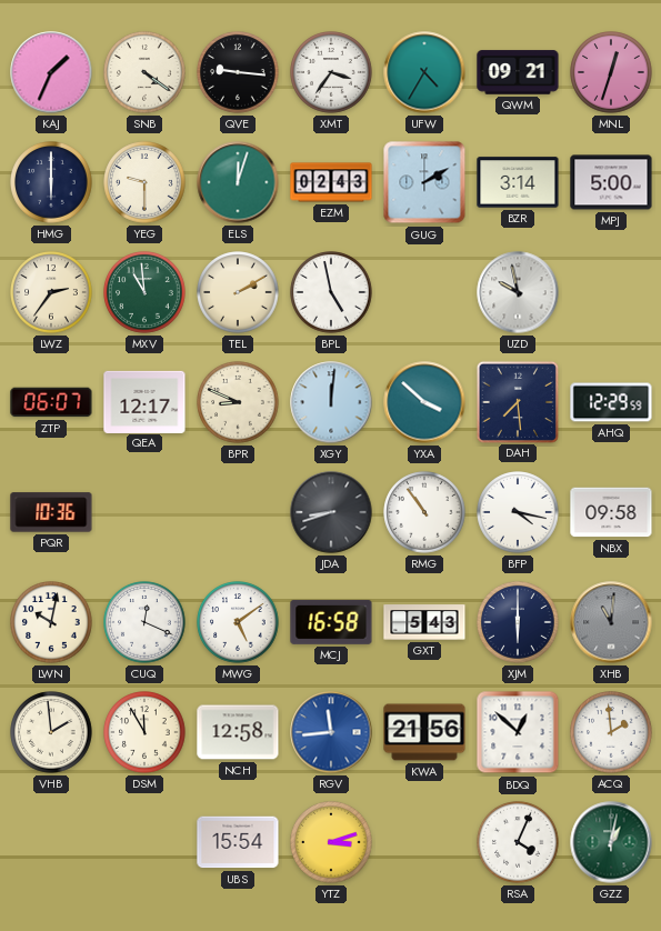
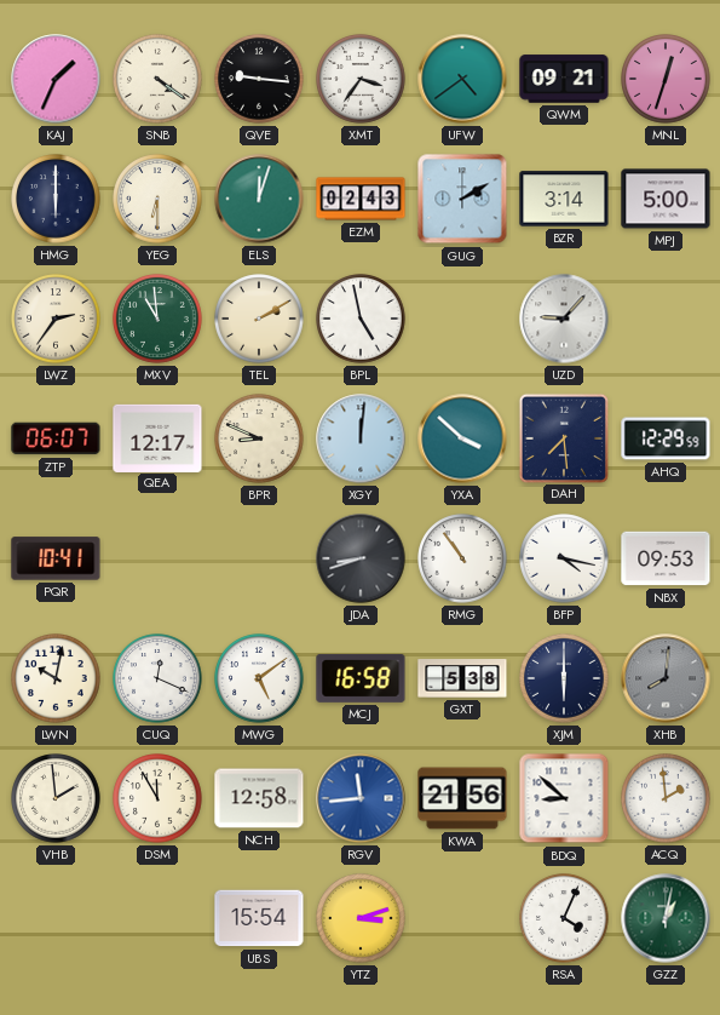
UFW: 4:35 -> 4:39 (462, 79)
YEG: 9:30 -> 6:30 (157, 199)
UZD: 9:58 -> 9:07 (564, 319)
PQR: 10:36 -> 10:41 (56, 558)
NBX: 09:58 -> 09:53 (666, 558)
GXT: 5:43 -> 5:38 (462, 678)
XHB: 11:01 -> 8:01 (666, 678)
BDQ: 12:52 -> 8:52 (564, 798)
